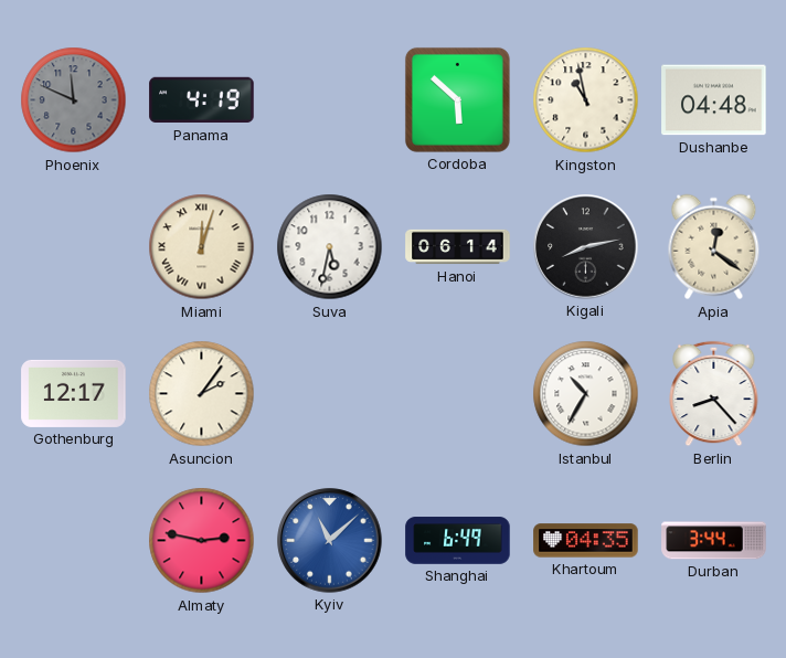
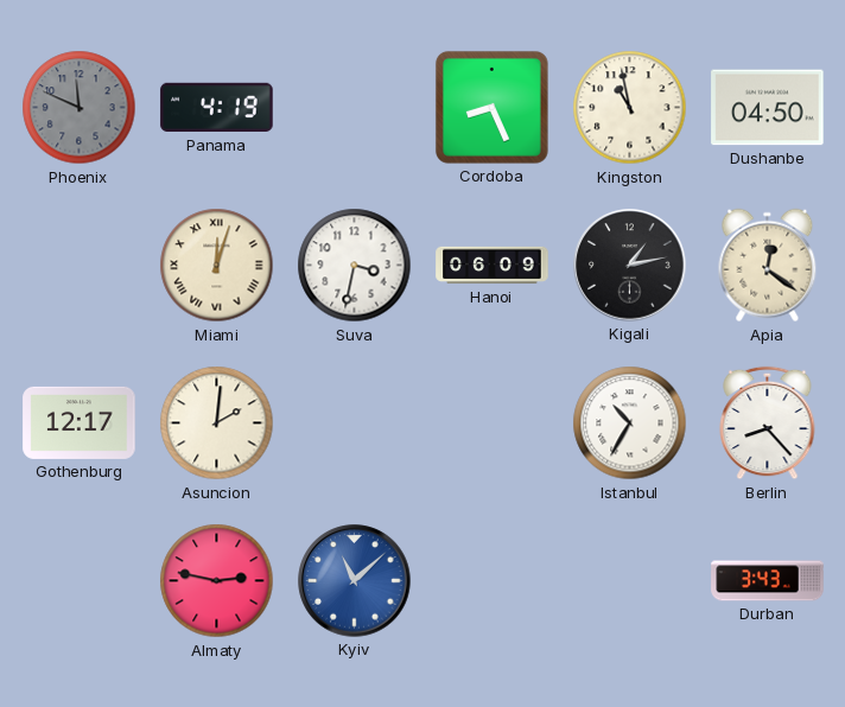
Cordoba: 5:52 -> 8:26 (491, 107)
Dushanbe: 04:48 -> 04:50 (768, 108)
Suva: 5:32 -> 3:32 (355, 266)
Hanoi: 06:14 -> 06:09 (493, 266)
Kigali: 8:13 -> 1:13 (630, 266)
Asuncion: 2:06 -> 2:01 (217, 423)
Shanghai: 6:49 -> none (458, 541)
Khartoum: 04:35 -> none (586, 541)
Durban: 3:44 -> 3:43 (768, 581)
